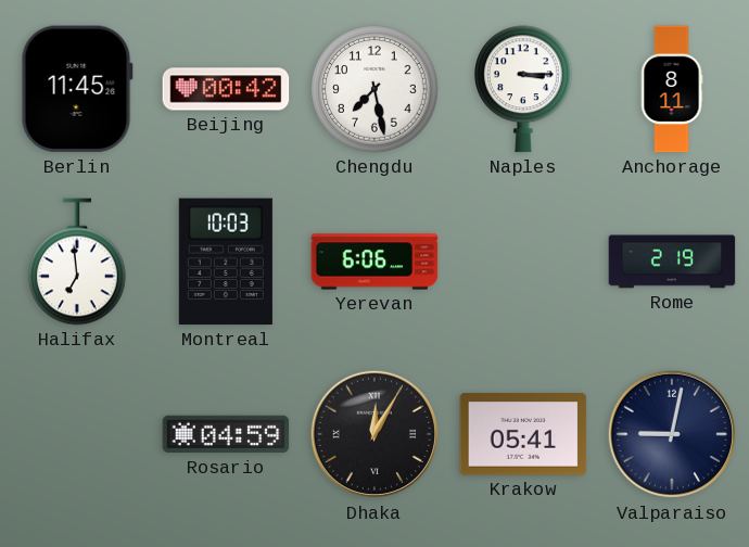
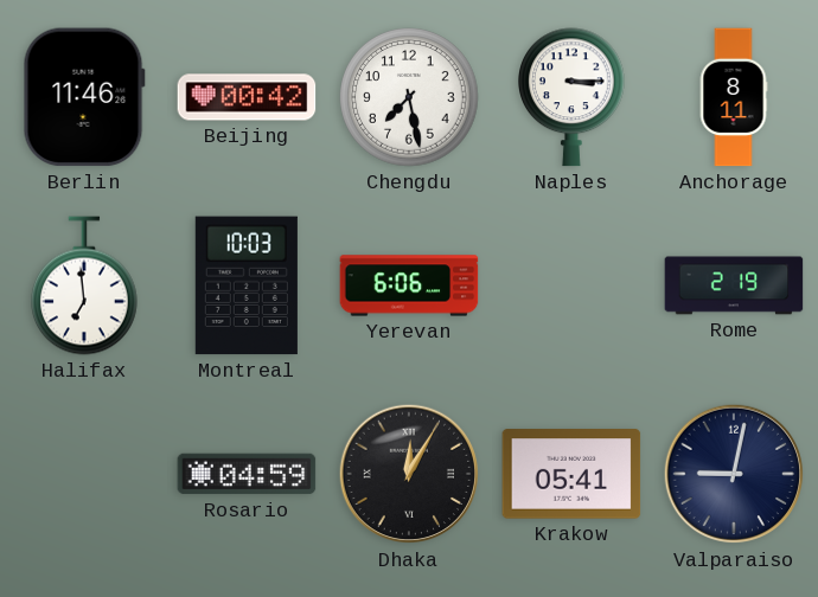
Berlin: 11:45 -> 11:46 (84, 97)
